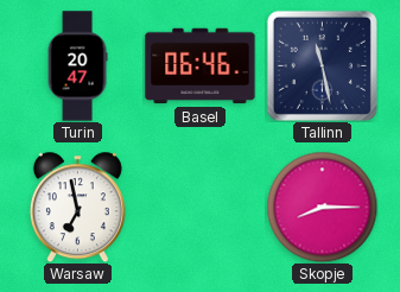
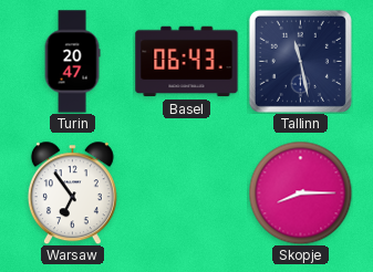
Basel: 06:46 -> 06:43 (187, 62)
Warsaw: 6:58 -> 6:54 (72, 192)
